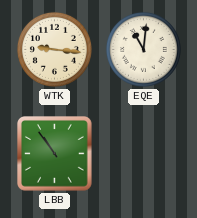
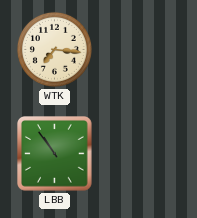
WTK: 9:16 -> 7:16 (54, 49)
EQE: 11:01 -> none (143, 49)
